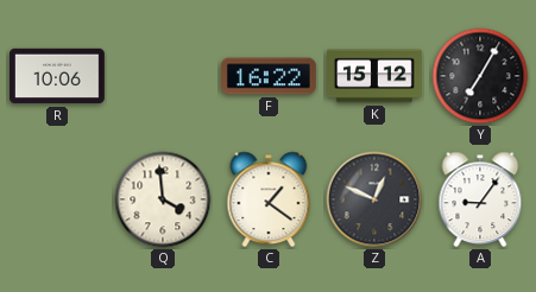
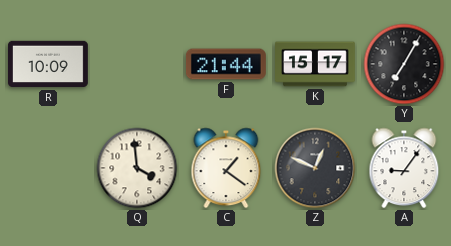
R: 10:06 -> 10:09 (49, 64)
F: 16:22 -> 21:44 (226, 64)
K: 15:12 -> 15:17 (316, 64)
